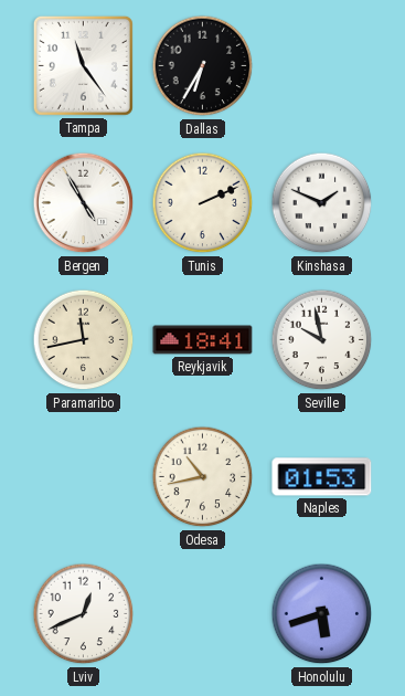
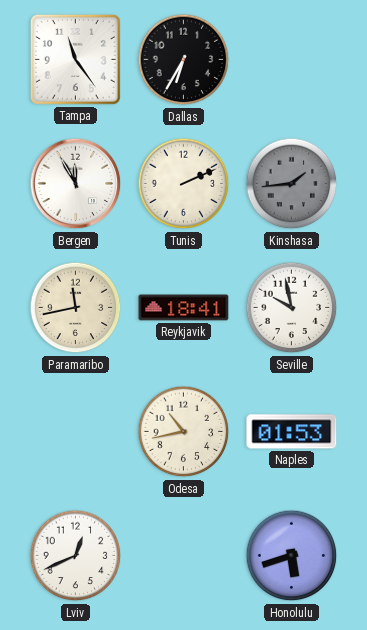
Bergen: 4:55 -> 11:55 (76, 184)
Kinshasa: 1:49 -> 1:44 (292, 184)
Kinshasa dial: white -> grey (292, 184)
